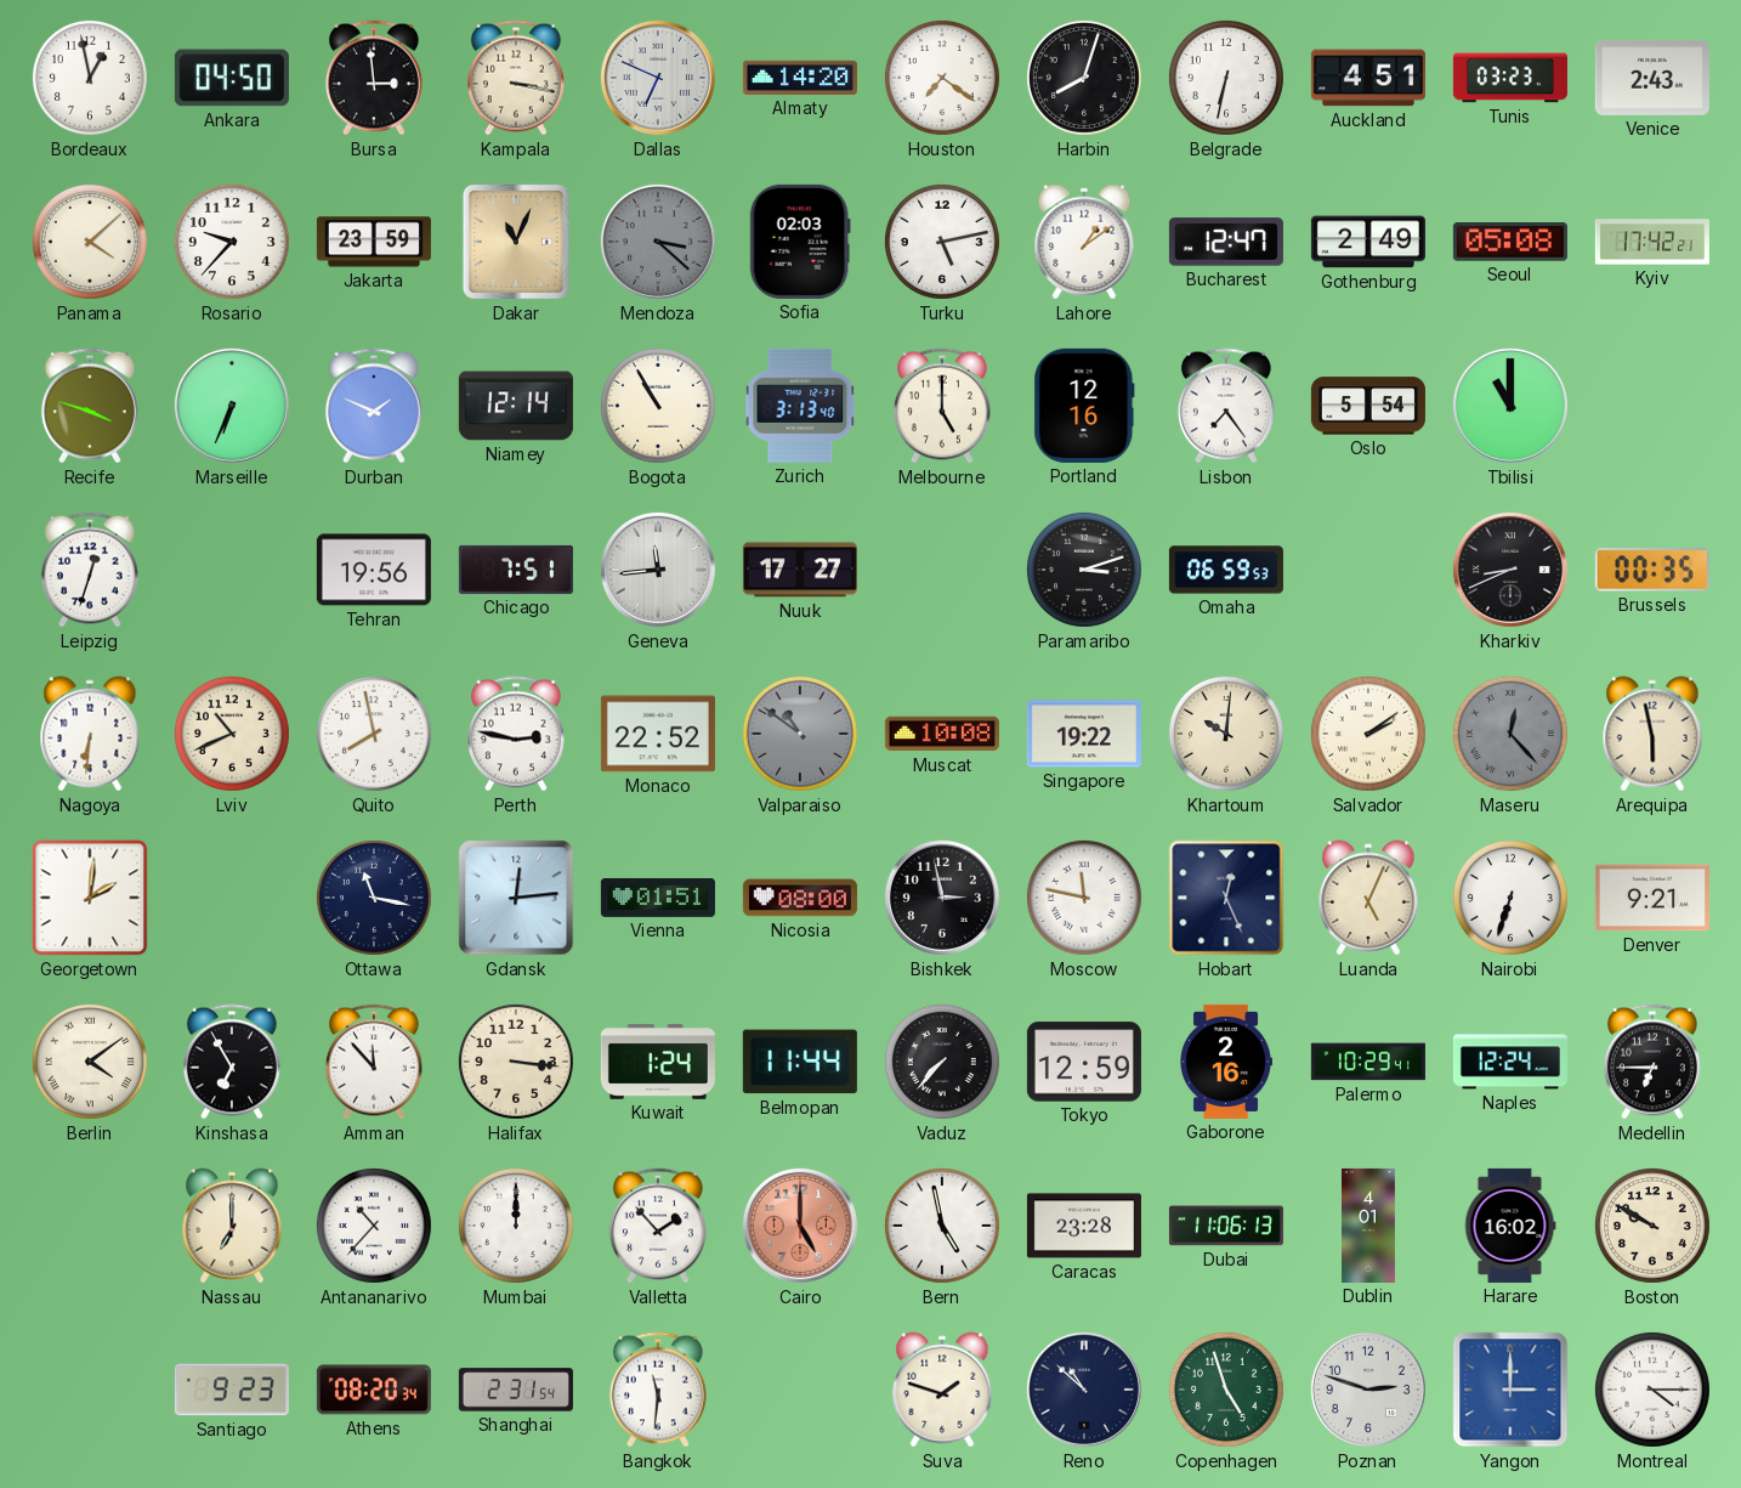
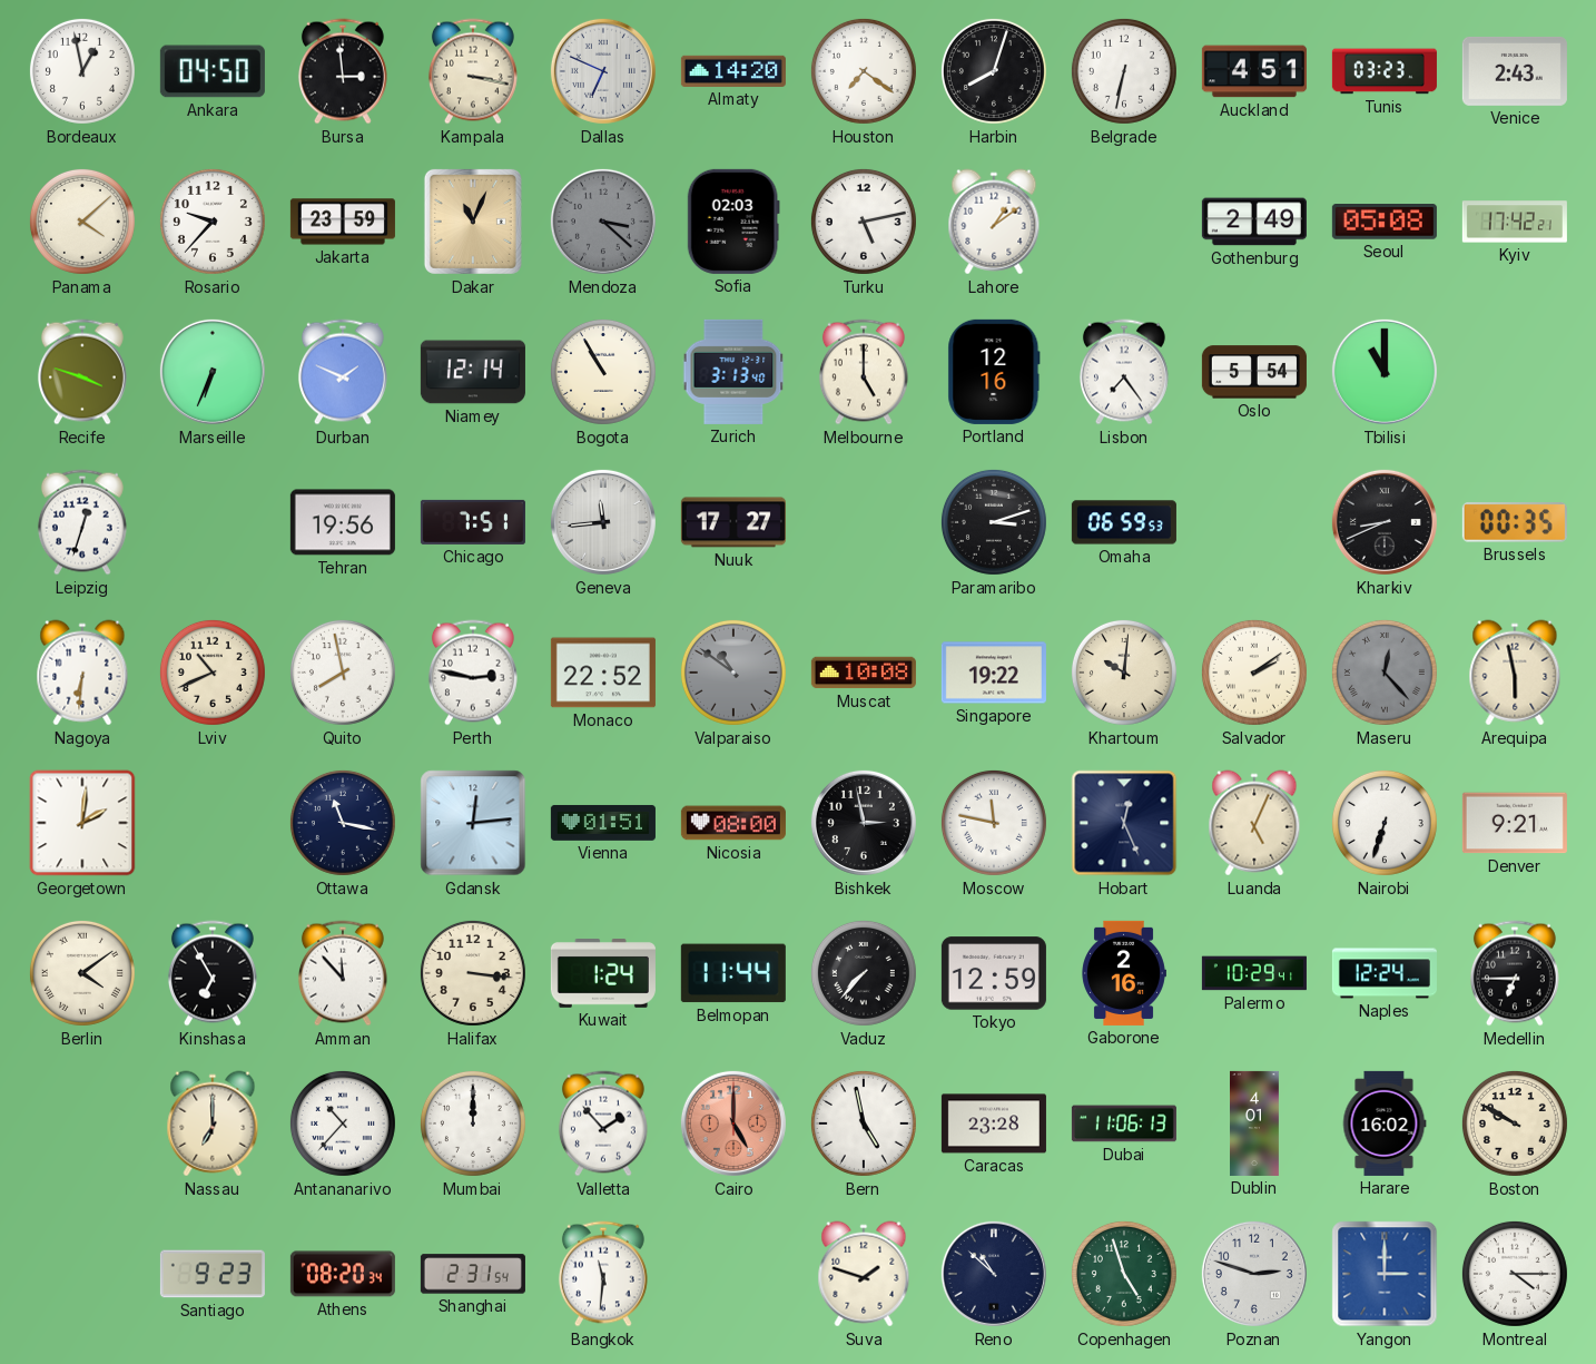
Bucharest: 12:47 -> none (1226, 242)
